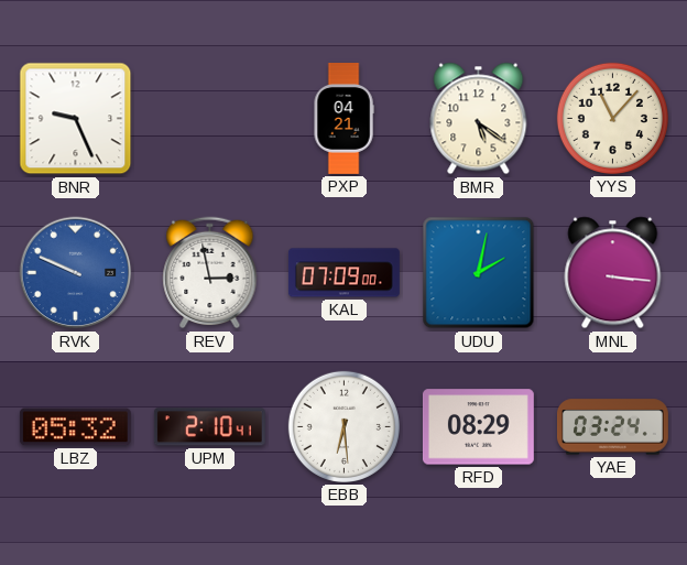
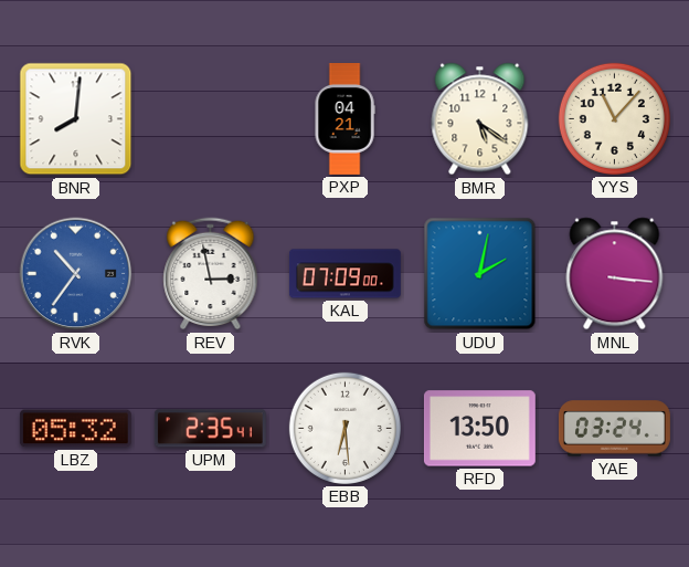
BNR: 9:26 -> 8:01 (76, 119)
RVK: 9:49 -> 10:36 (76, 274)
UPM: 2:10 -> 2:35 (210, 429)
RFD: 08:29 -> 13:50 (479, 429)
